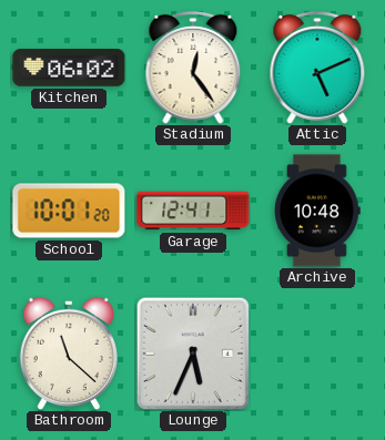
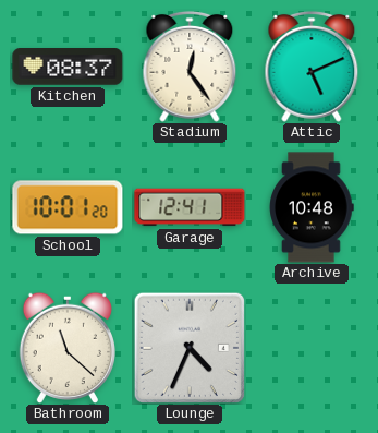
Kitchen: 06:02 -> 08:37 (68, 68)
Lounge: 5:34 -> 4:34 (190, 348)
